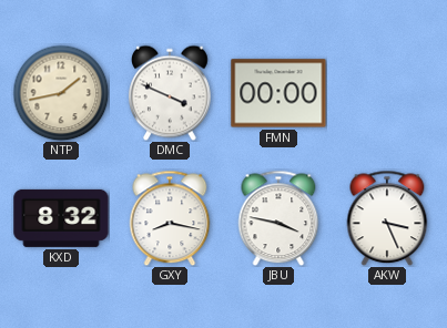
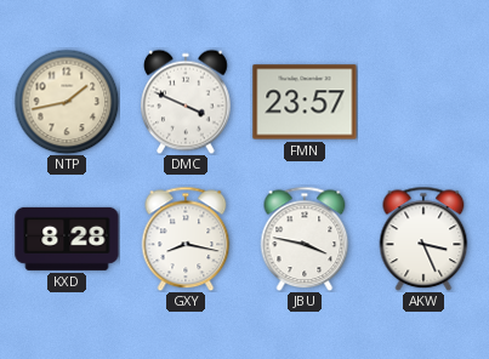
FMN: 00:00 -> 23:57 (305, 102)
KXD: 8:32 -> 8:28 (67, 239)
